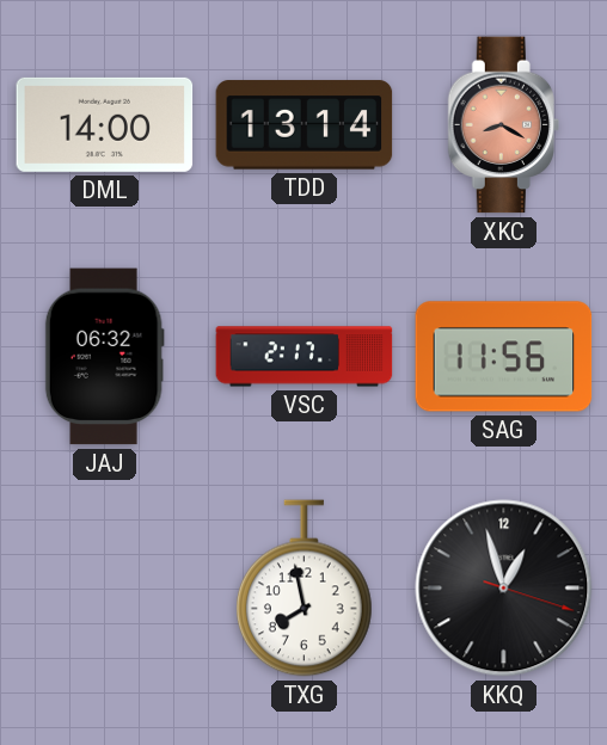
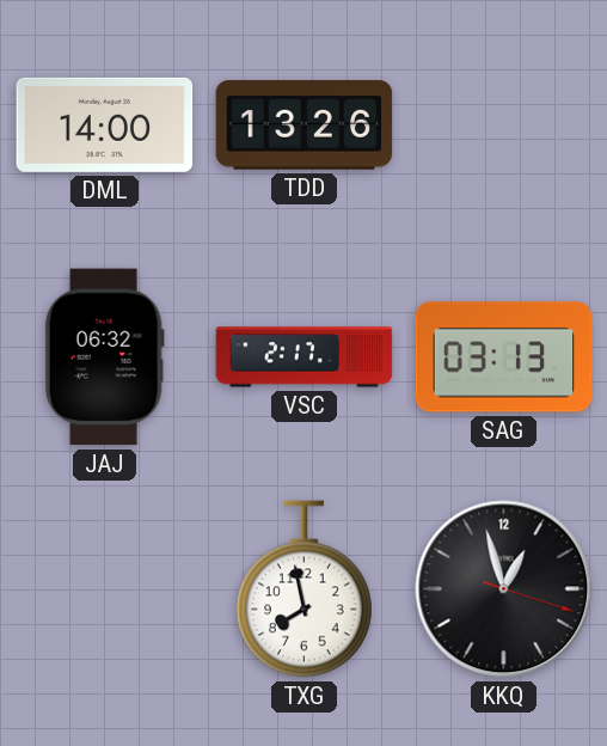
TDD: 13:14 -> 13:26 (305, 126)
XKC: 8:20 -> none (503, 125)
SAG: 11:56 -> 03:13 (504, 357)
